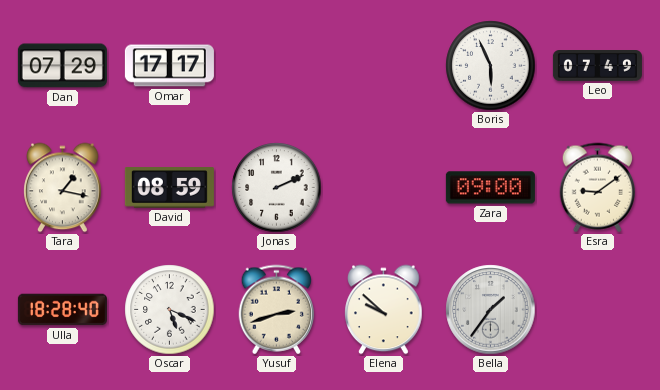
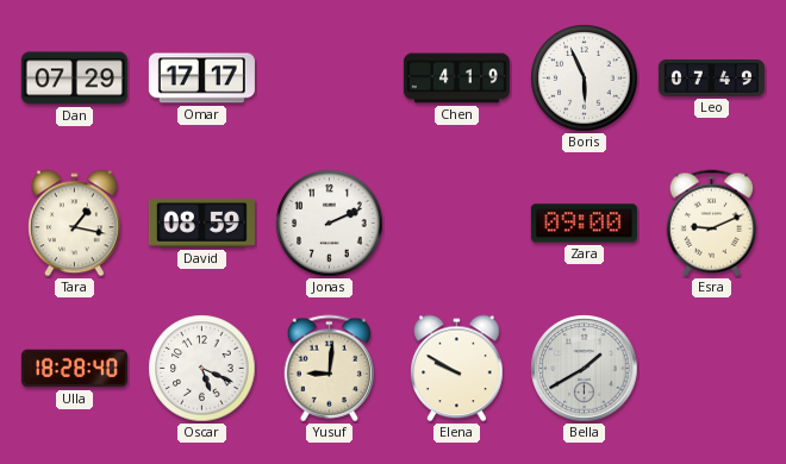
Chen: none -> 4:19 (456, 79)
Esra: 9:09 -> 9:11 (712, 224)
Yusuf: 2:42 -> 9:01 (330, 369)
Elena: 9:52 -> 9:50 (457, 369)
Bella: 1:36 -> 1:40 (585, 369)
